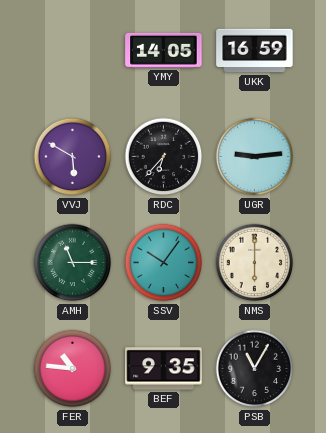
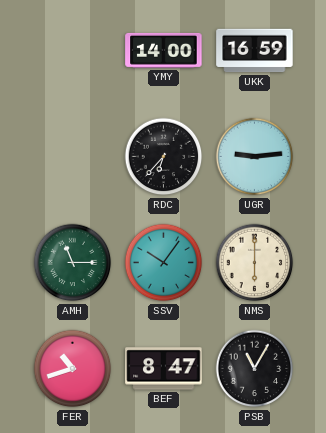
YMY: 14:05 -> 14:00 (164, 50)
VVJ: 5:50 -> none (73, 157)
FER: 10:46 -> 10:42 (73, 369)
BEF: 9:35 -> 8:47 (164, 369)
